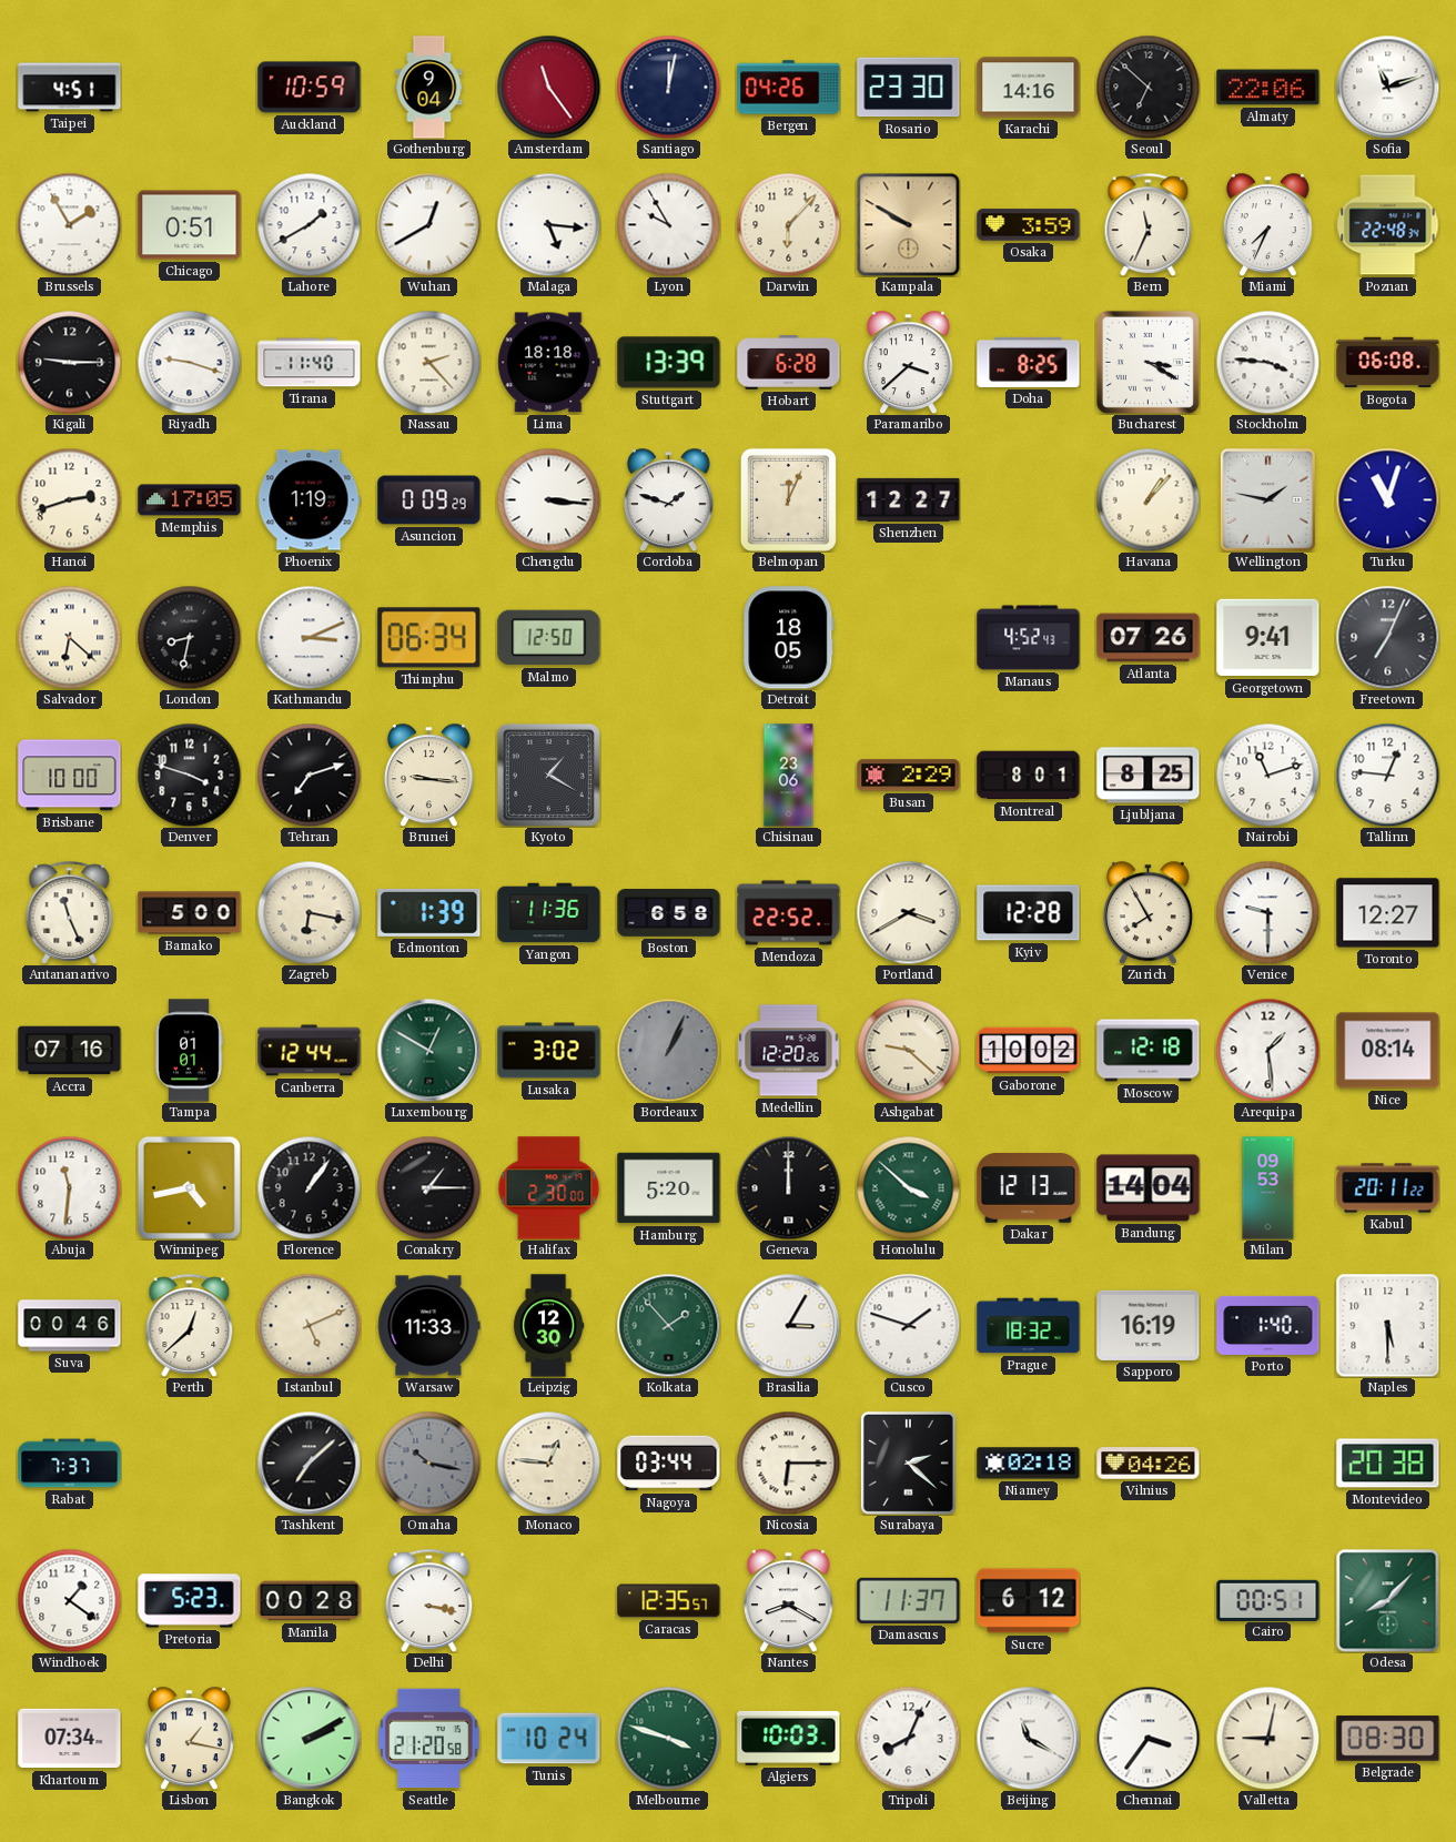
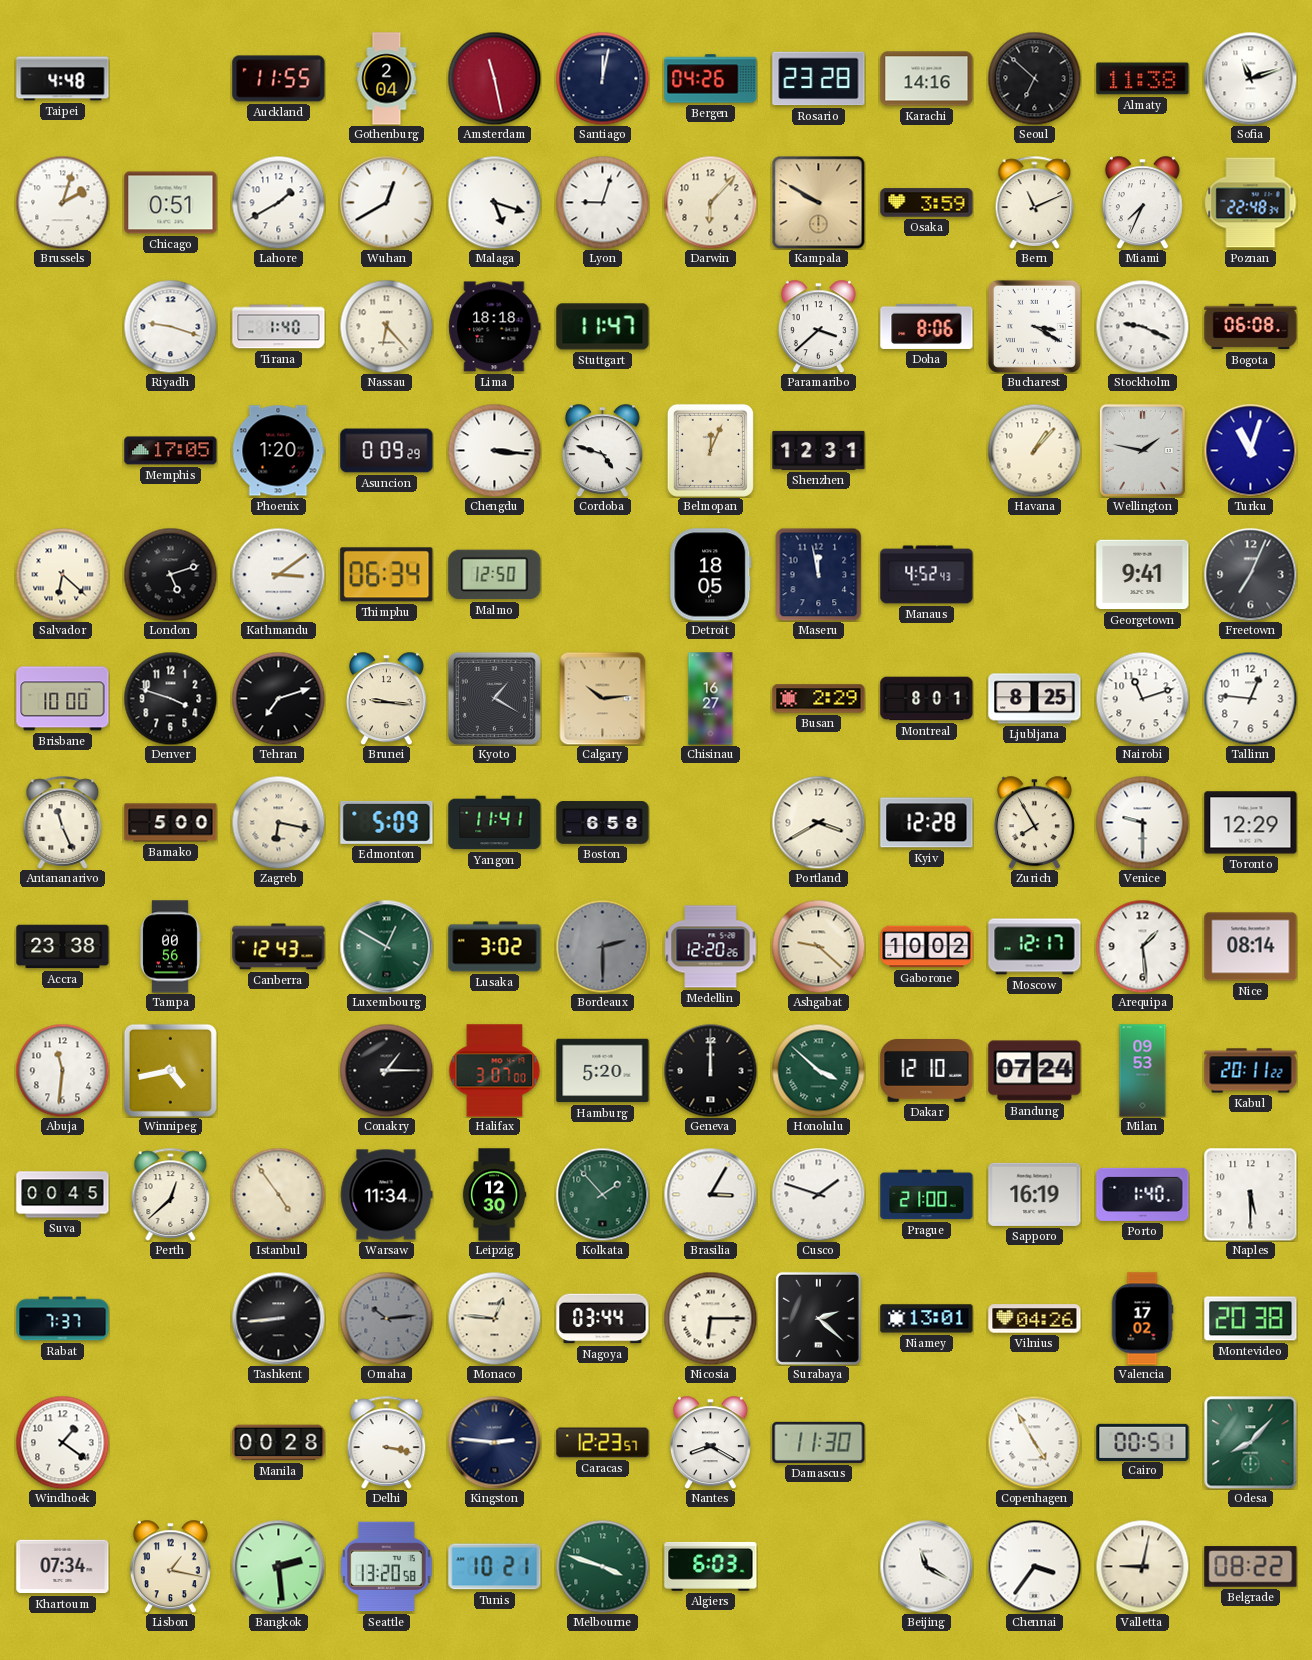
Taipei: 4:51 -> 4:48 (63, 79)
Auckland: 10:59 -> 11:55 (279, 79)
Gothenburg: 9:04 -> 2:04 (387, 79)
Amsterdam: 11:24 -> 11:28 (494, 78)
Rosario: 23:30 -> 23:28 (819, 79)
Almaty: 22:06 -> 11:38 (1143, 79)
Brussels: 1:55 -> 2:03 (62, 202)
Malaga: 5:16 -> 5:18 (494, 202)
Lyon: 9:55 -> 9:03 (602, 202)
Bern: 11:34 -> 11:11 (1035, 202)
Kigali: 9:15 -> none (69, 362)
Tirana: 11:40 -> 1:40 (279, 327)
Nassau: 2:23 -> 6:23 (386, 326)
Stuttgart: 13:39 -> 11:47 (603, 327)
Hobart: 6:28 -> none (789, 363)
Doha: 8:25 -> 8:06 (927, 326)
Stockholm: 3:46 -> 9:19 (1142, 326)
Hanoi: 2:42 -> none (69, 499)
Phoenix: 1:19 -> 1:20 (278, 451)
Cordoba: 1:48 -> 4:48 (602, 450)
Shenzhen: 12:27 -> 12:31 (819, 450)
London: 8:32 -> 5:12 (170, 574)
Kathmandu: 3:11 -> 3:09 (278, 574)
Maseru: none -> 11:58 (819, 574)
Atlanta: 07:26 -> none (1149, 638)
Calgary: none -> 10:14 (603, 698)
Chisinau: 23:06 -> 16:27 (711, 699)
Edmonton: 1:39 -> 5:09 (387, 822)
Yangon: 11:36 -> 11:41 (495, 823)
Mendoza: 22:52 -> none (789, 913)
Toronto: 12:27 -> 12:29 (1251, 823)
Accra: 07:16 -> 23:38 (63, 947)
Tampa: 01:01 -> 00:56 (170, 947)
Canberra: 12:44 -> 12:43 (279, 947)
Bordeaux: 1:04 -> 2:30 (602, 946)
Moscow: 12:18 -> 12:17 (1035, 947)
Florence: 1:06 -> none (309, 1187)
Halifax: 2:30 -> 3:07 (495, 1071)
Dakar: 12:13 -> 12:10 (927, 1071)
Bandung: 14:04 -> 07:24 (1035, 1071)
Suva: 00:46 -> 00:45 (63, 1195)
Istanbul: 5:11 -> 4:54 (278, 1194)
Warsaw: 11:33 -> 11:34 (386, 1195)
Prague: 18:32 -> 21:00 (927, 1195)
Tashkent: 7:08 -> 8:44 (278, 1318)
Omaha: 10:17 -> 10:14 (386, 1318)
Niamey: 02:18 -> 13:01 (927, 1319)
Valencia: none -> 17:02 (1142, 1319)
Pretoria: 5:23 -> none (190, 1601)
Kingston: none -> 2:46 (494, 1442)
Caracas: 12:35 -> 12:23 (603, 1443)
Damascus: 11:37 -> 11:30 (819, 1442)
Sucre: 6:12 -> none (1029, 1601)
Copenhagen: none -> 4:55 (1034, 1442)
Bangkok: 2:10 -> 2:29 (278, 1566)
Seattle: 21:20 -> 13:20 (387, 1567)
Tunis: 10:24 -> 10:21 (495, 1567)
Algiers: 10:03 -> 6:03 (711, 1566)
Tripoli: 8:04 -> none (908, 1738)
Belgrade: 08:30 -> 08:22 (1251, 1567)
